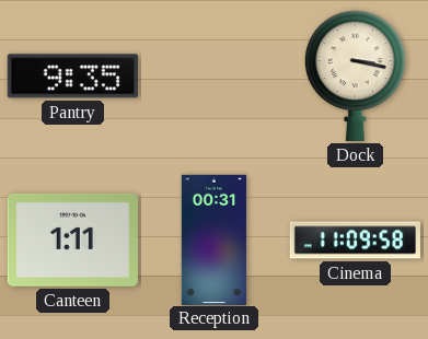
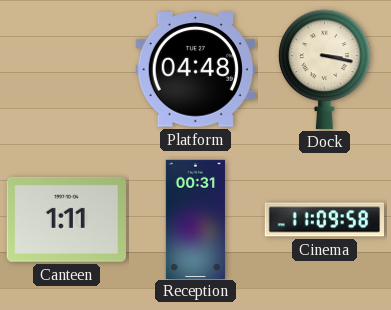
Pantry: 9:35 -> none (72, 77)
Platform: none -> 04:48 (195, 70)
